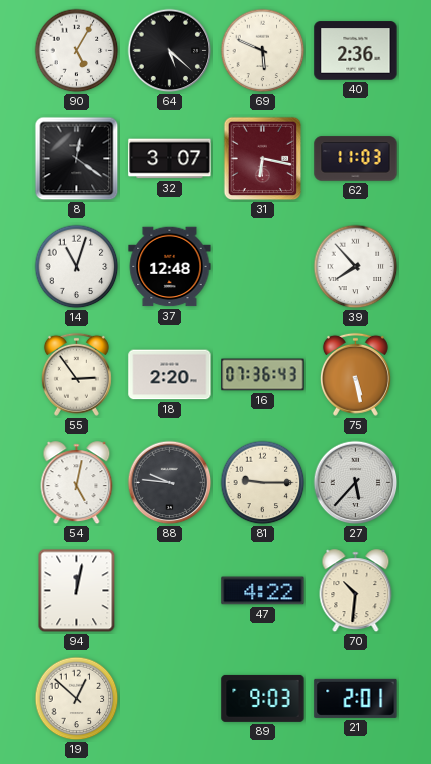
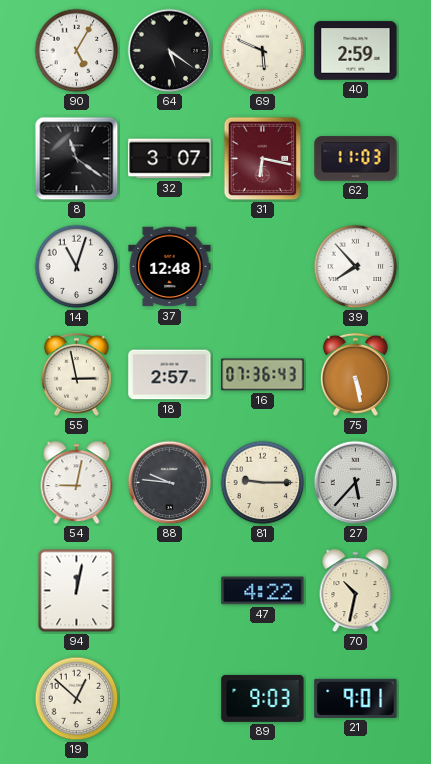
64: 5:22 -> 5:21 (170, 51)
40: 2:36 -> 2:59 (356, 51)
8: 12:21 -> 11:21 (77, 159)
55: 2:54 -> 2:58 (76, 374)
18: 2:20 -> 2:57 (170, 375)
54: 5:02 -> 9:02 (77, 483)
70: 10:31 -> 10:32 (356, 591)
21: 2:01 -> 9:01 (356, 698)
